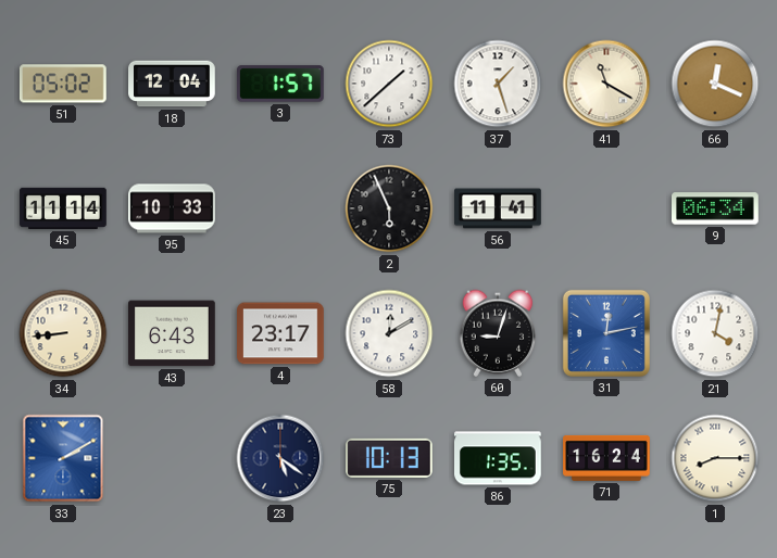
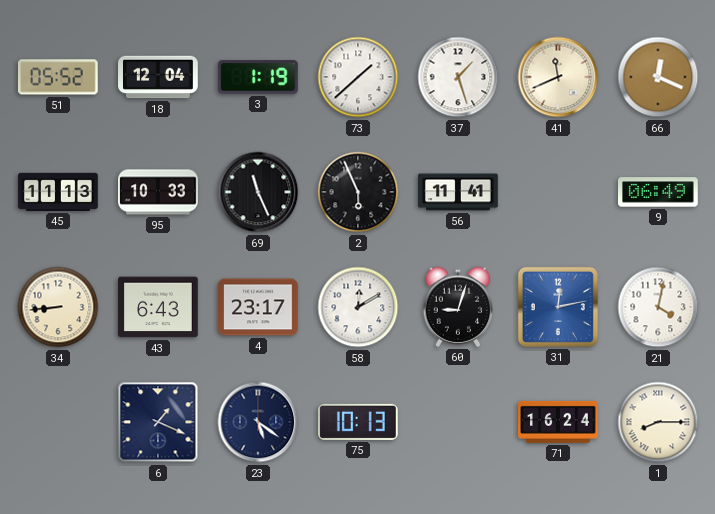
51: 05:02 -> 05:52 (58, 77)
3: 1:57 -> 1:19 (259, 77)
41: 11:20 -> 11:41 (558, 77)
45: 11:14 -> 11:13 (58, 192)
69: none -> 11:26 (258, 192)
9: 06:34 -> 06:49 (659, 192)
33: 2:10 -> none (63, 458)
6: none -> 1:19 (158, 422)
86: 1:35 -> none (499, 458)
